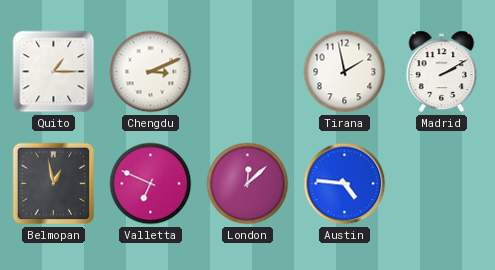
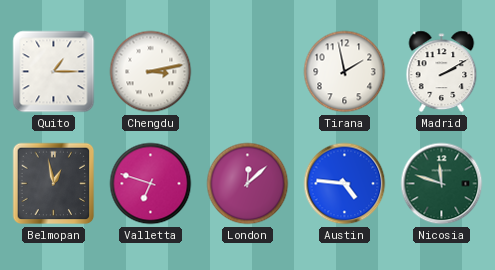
Chengdu: 3:11 -> 3:13 (151, 72)
Valletta: 6:49 -> 6:48 (151, 184)
Nicosia: none -> 11:48 (442, 184)
